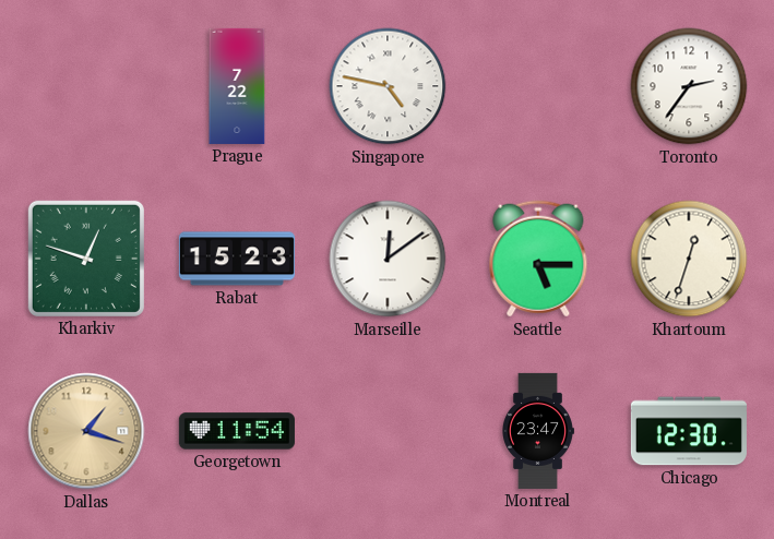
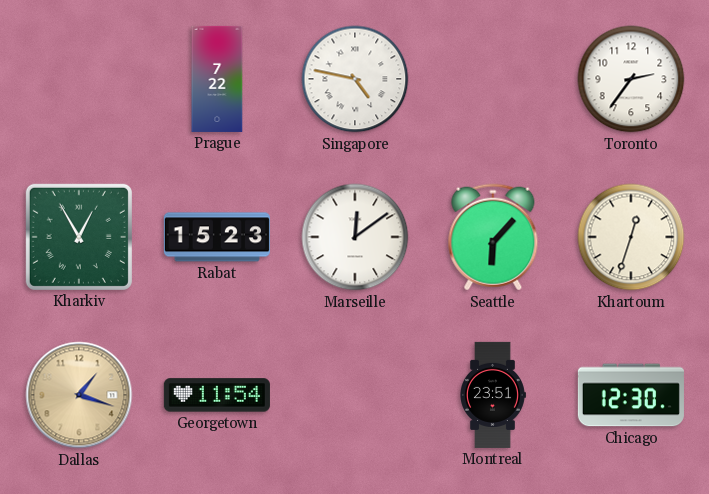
Kharkiv: 12:48 -> 12:55 (79, 237)
Seattle: 5:15 -> 6:07 (493, 237)
Montreal: 23:47 -> 23:51 (493, 395)
